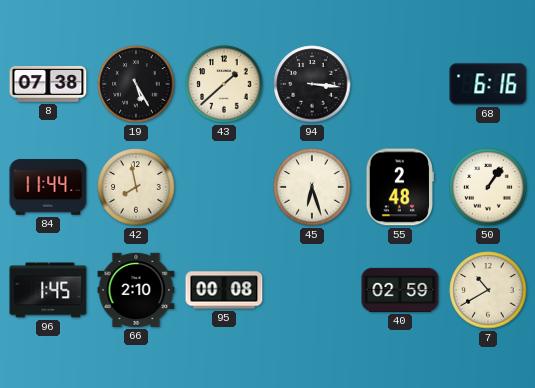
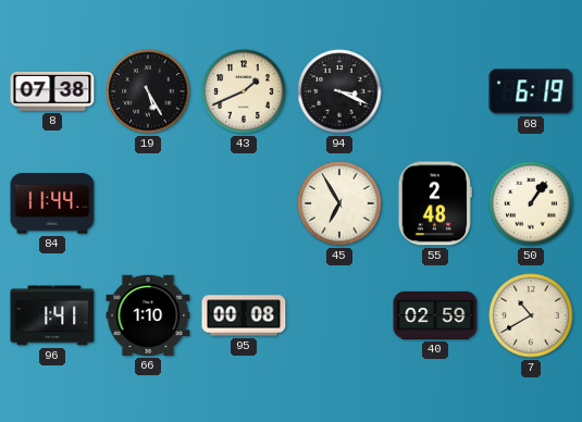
43: 1:38 -> 1:41 (244, 91)
94: 3:16 -> 3:19 (339, 91)
68: 6:16 -> 6:19 (531, 91)
42: 7:58 -> none (136, 187)
45: 6:27 -> 6:55 (339, 203)
96: 1:45 -> 1:41 (52, 315)
66: 2:10 -> 1:10 (148, 315)
